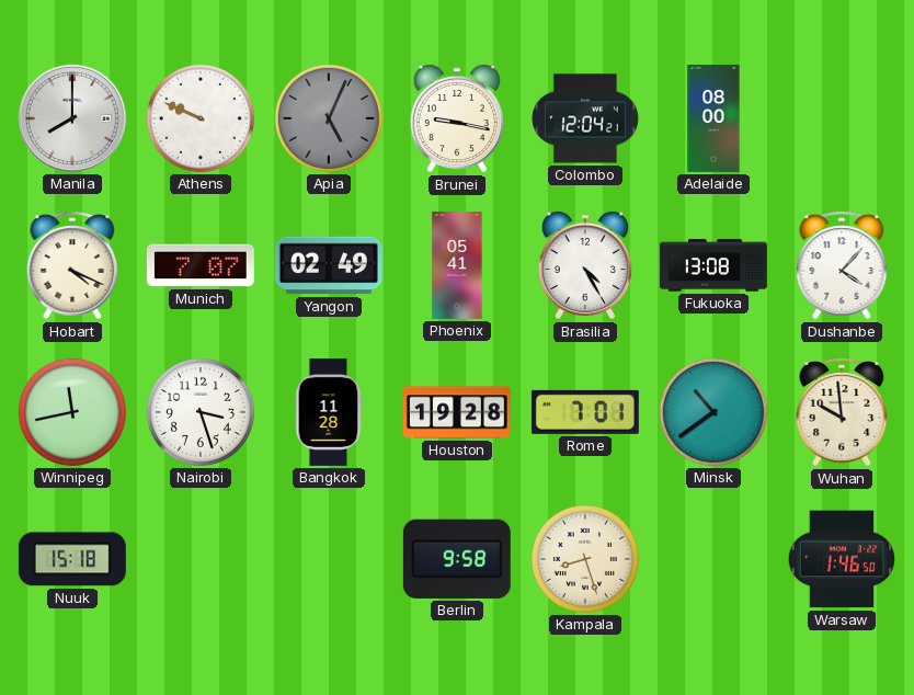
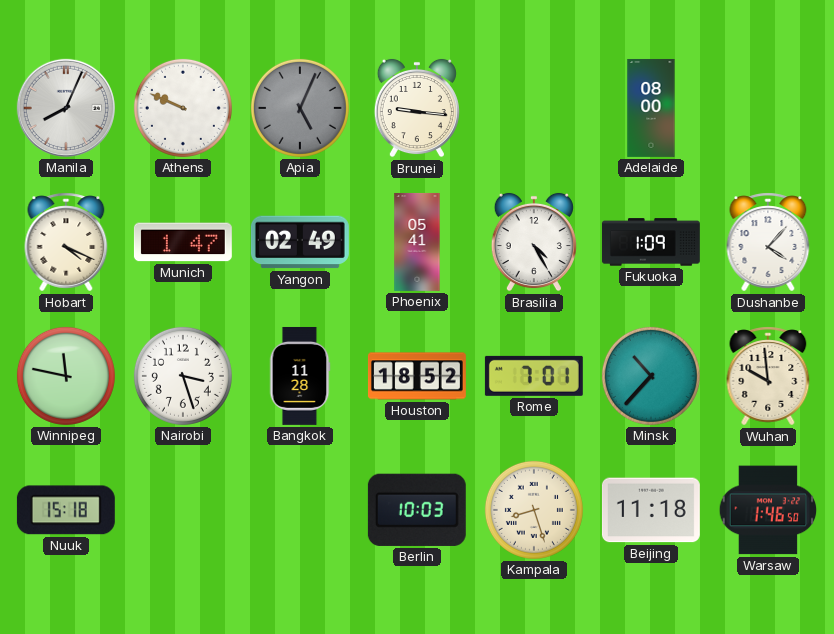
Manila: 8:00 -> 8:04 (66, 108)
Brunei: 9:17 -> 9:16 (417, 108)
Colombo: 12:04 -> none (585, 118)
Munich: 7:07 -> 1:47 (183, 242)
Fukuoka: 13:08 -> 1:09 (651, 242)
Winnipeg: 11:43 -> 11:47 (66, 376)
Houston: 19:28 -> 18:52 (417, 376)
Minsk: 10:39 -> 10:37 (651, 376)
Berlin: 9:58 -> 10:03 (417, 510)
Beijing: none -> 11:18 (651, 510)
